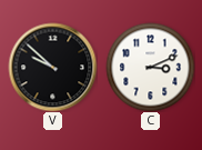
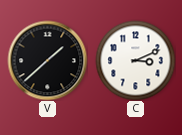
V: 9:52 -> 1:38 (47, 60)
